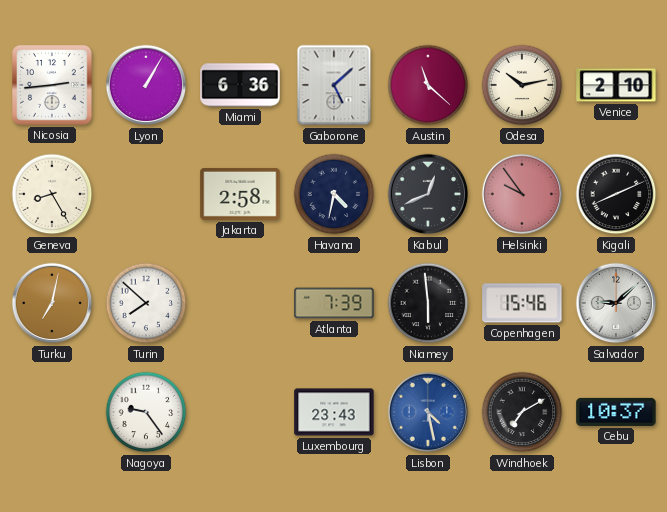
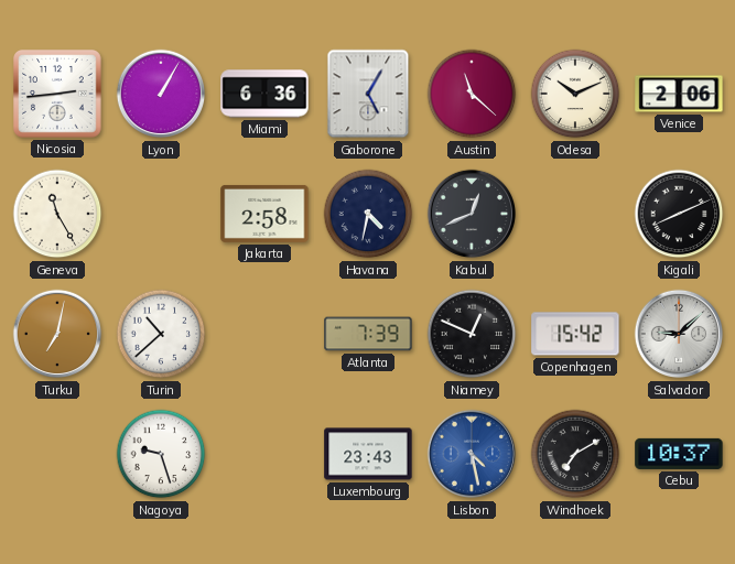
Gaborone: 5:08 -> 5:05 (368, 94)
Odesa: 10:13 -> 10:11 (575, 94)
Venice: 2:10 -> 2:06 (679, 94)
Geneva: 8:25 -> 11:25 (57, 214)
Helsinki: 9:54 -> none (522, 194)
Turin: 7:52 -> 10:38 (161, 334)
Niamey: 5:59 -> 12:49 (472, 334)
Copenhagen: 15:46 -> 15:42 (575, 334)
Nagoya: 9:24 -> 9:27 (161, 454)
